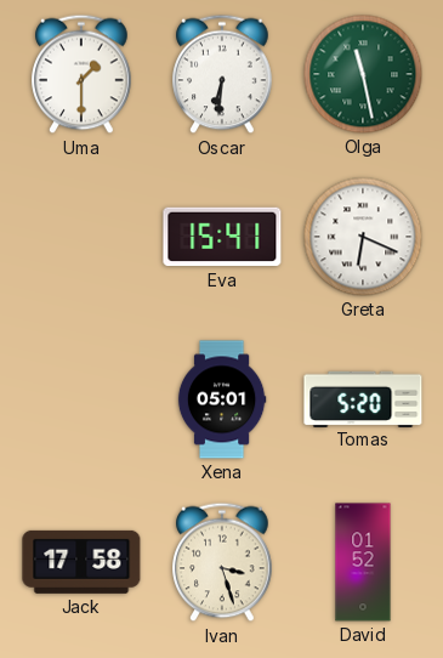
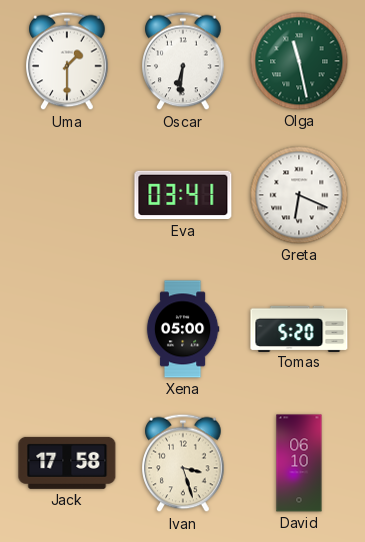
Eva: 15:41 -> 03:41 (183, 195)
Xena: 05:01 -> 05:00 (183, 329)
David: 01:52 -> 06:10 (299, 463)
